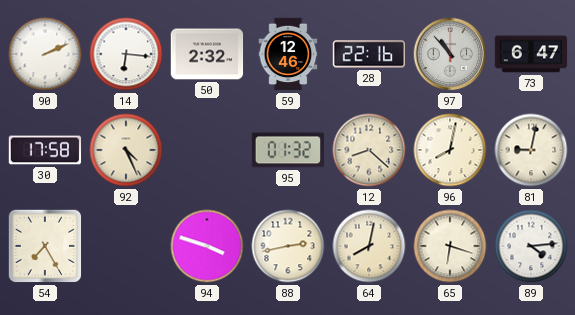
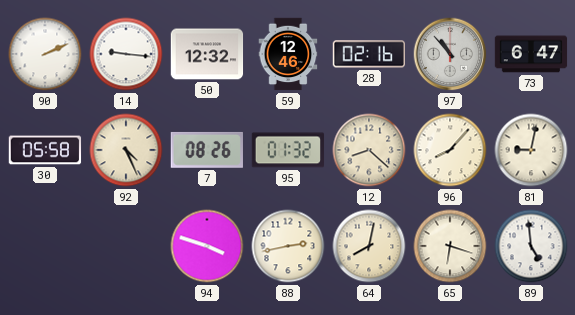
14: 6:16 -> 9:16 (126, 54)
50: 2:32 -> 12:32 (207, 54)
28: 22:16 -> 02:16 (368, 54)
30: 17:58 -> 05:58 (45, 150)
7: none -> 08:26 (207, 150)
96: 8:02 -> 8:07 (450, 150)
54: 7:25 -> none (45, 246)
89: 4:14 -> 4:59 (531, 246)
